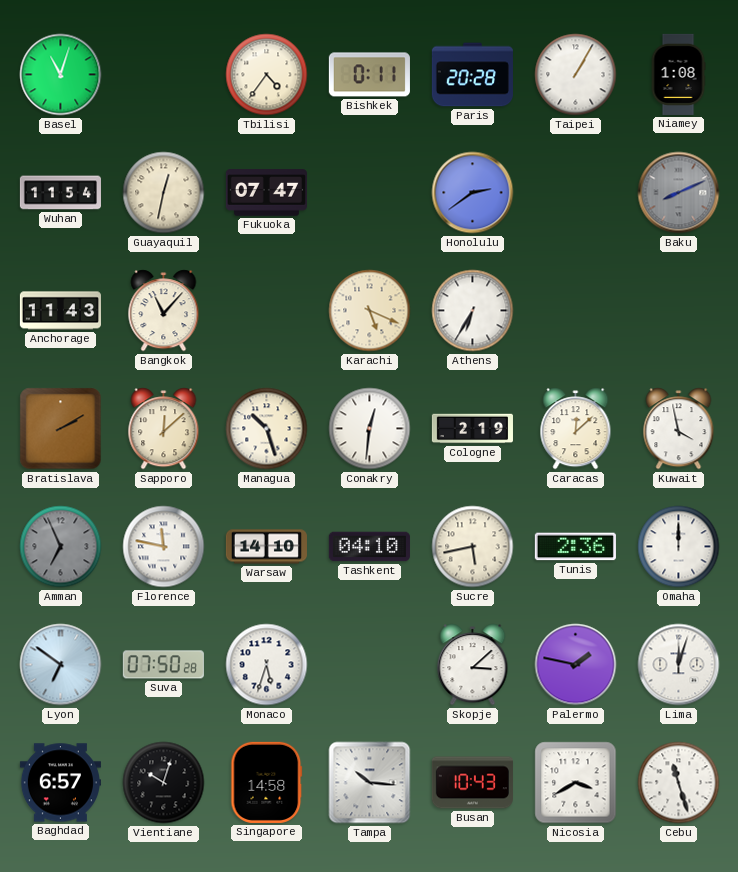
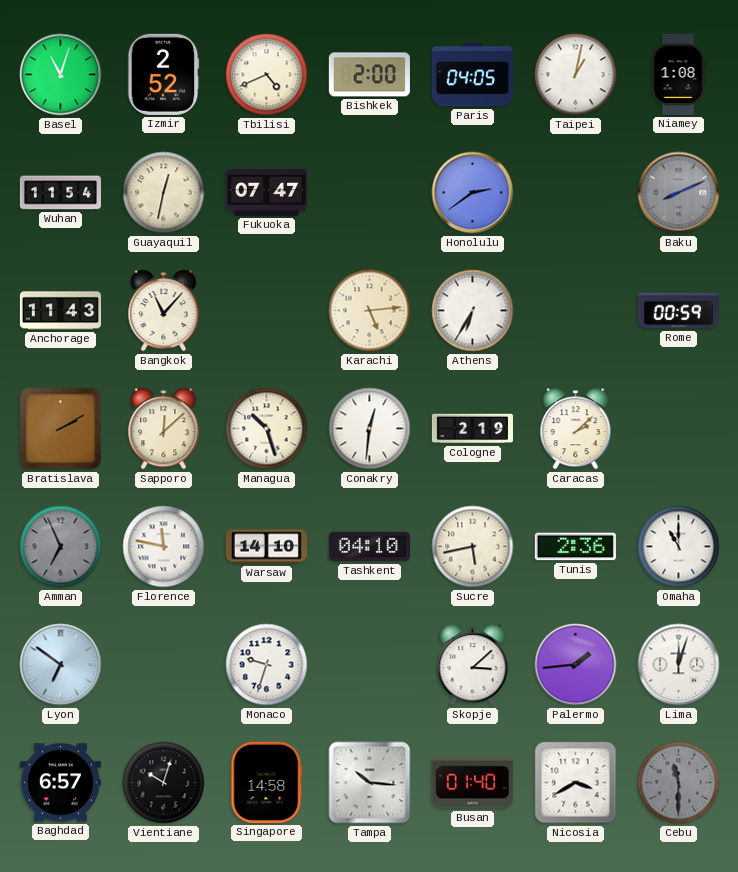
Izmir: none -> 2:52 (163, 74)
Tbilisi: 4:36 -> 4:41 (267, 75)
Bishkek: 0:11 -> 2:00 (369, 75)
Paris: 20:28 -> 04:05 (472, 75)
Taipei: 1:05 -> 1:02 (576, 75)
Karachi: 5:19 -> 5:14 (370, 311)
Rome: none -> 00:59 (678, 311)
Caracas: 12:08 -> 2:08 (576, 429)
Kuwait: 3:58 -> none (679, 429)
Omaha: 12:00 -> 11:00 (679, 547)
Suva: 07:50 -> none (163, 665)
Monaco: 5:33 -> 9:33 (267, 665)
Palermo: 1:47 -> 1:44 (576, 665)
Busan: 10:43 -> 01:40 (472, 783)
Cebu: 11:27 -> 11:30 (679, 783)
Cebu dial: white -> grey (679, 783)
